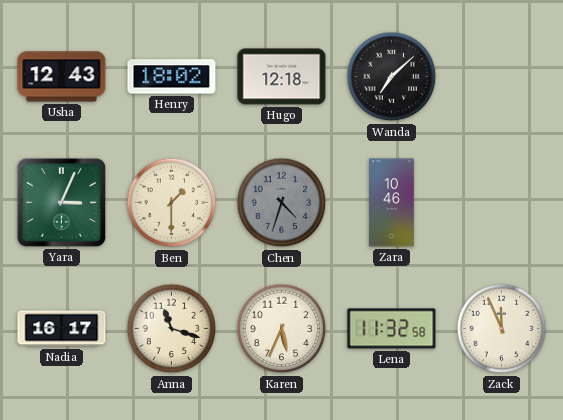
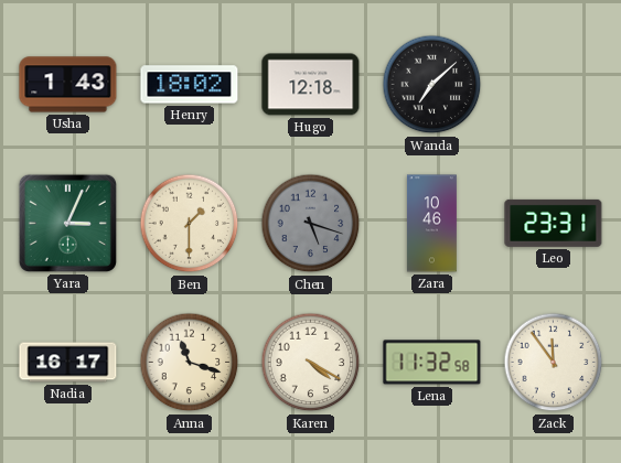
Usha: 12:43 -> 1:43 (68, 85)
Chen: 4:33 -> 5:18 (311, 224)
Leo: none -> 23:31 (554, 223)
Karen: 5:34 -> 4:20 (311, 363)
Zack: 11:56 -> 11:54 (554, 363)
